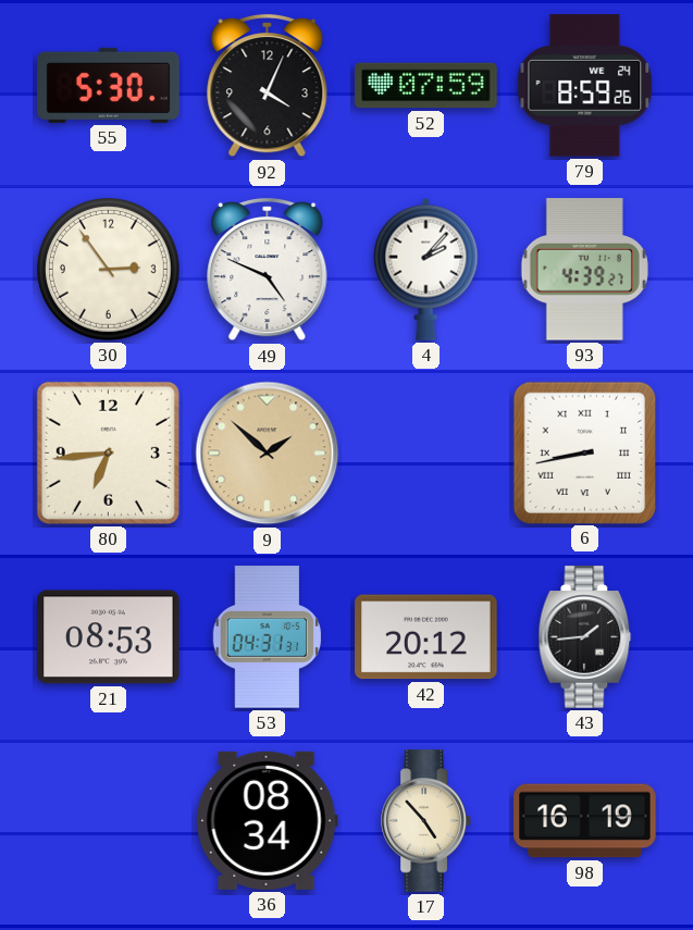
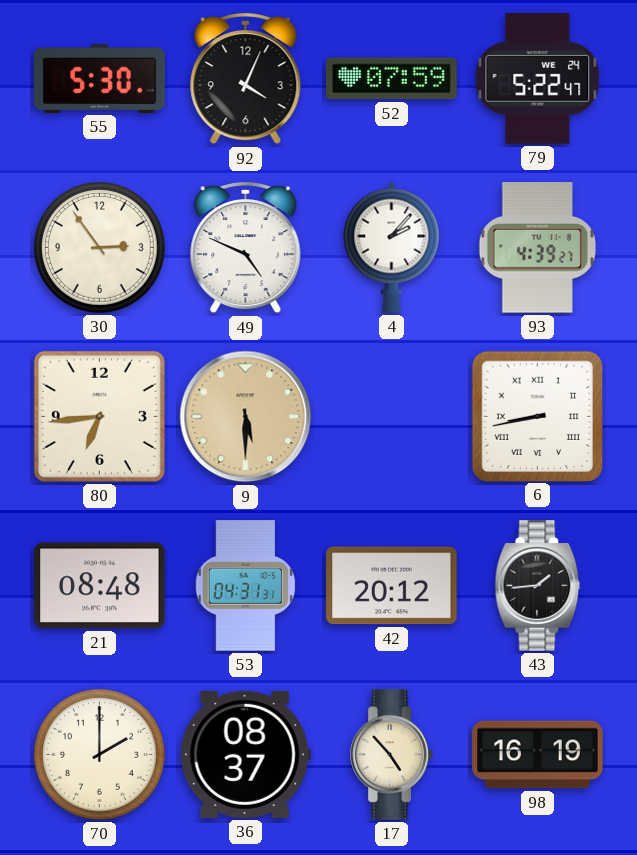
79: 8:59 -> 5:22 (538, 79)
9: 1:52 -> 5:30 (246, 417)
21: 08:53 -> 08:48 (100, 586)
70: none -> 2:00 (100, 755)
36: 08:34 -> 08:37 (245, 754)
